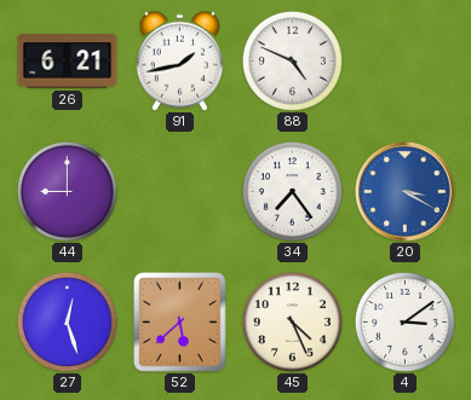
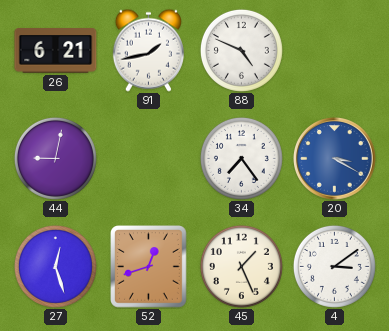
44: 9:00 -> 9:02 (55, 158)
52: 5:38 -> 12:42 (149, 267)
45: 4:26 -> 1:26 (241, 266)
